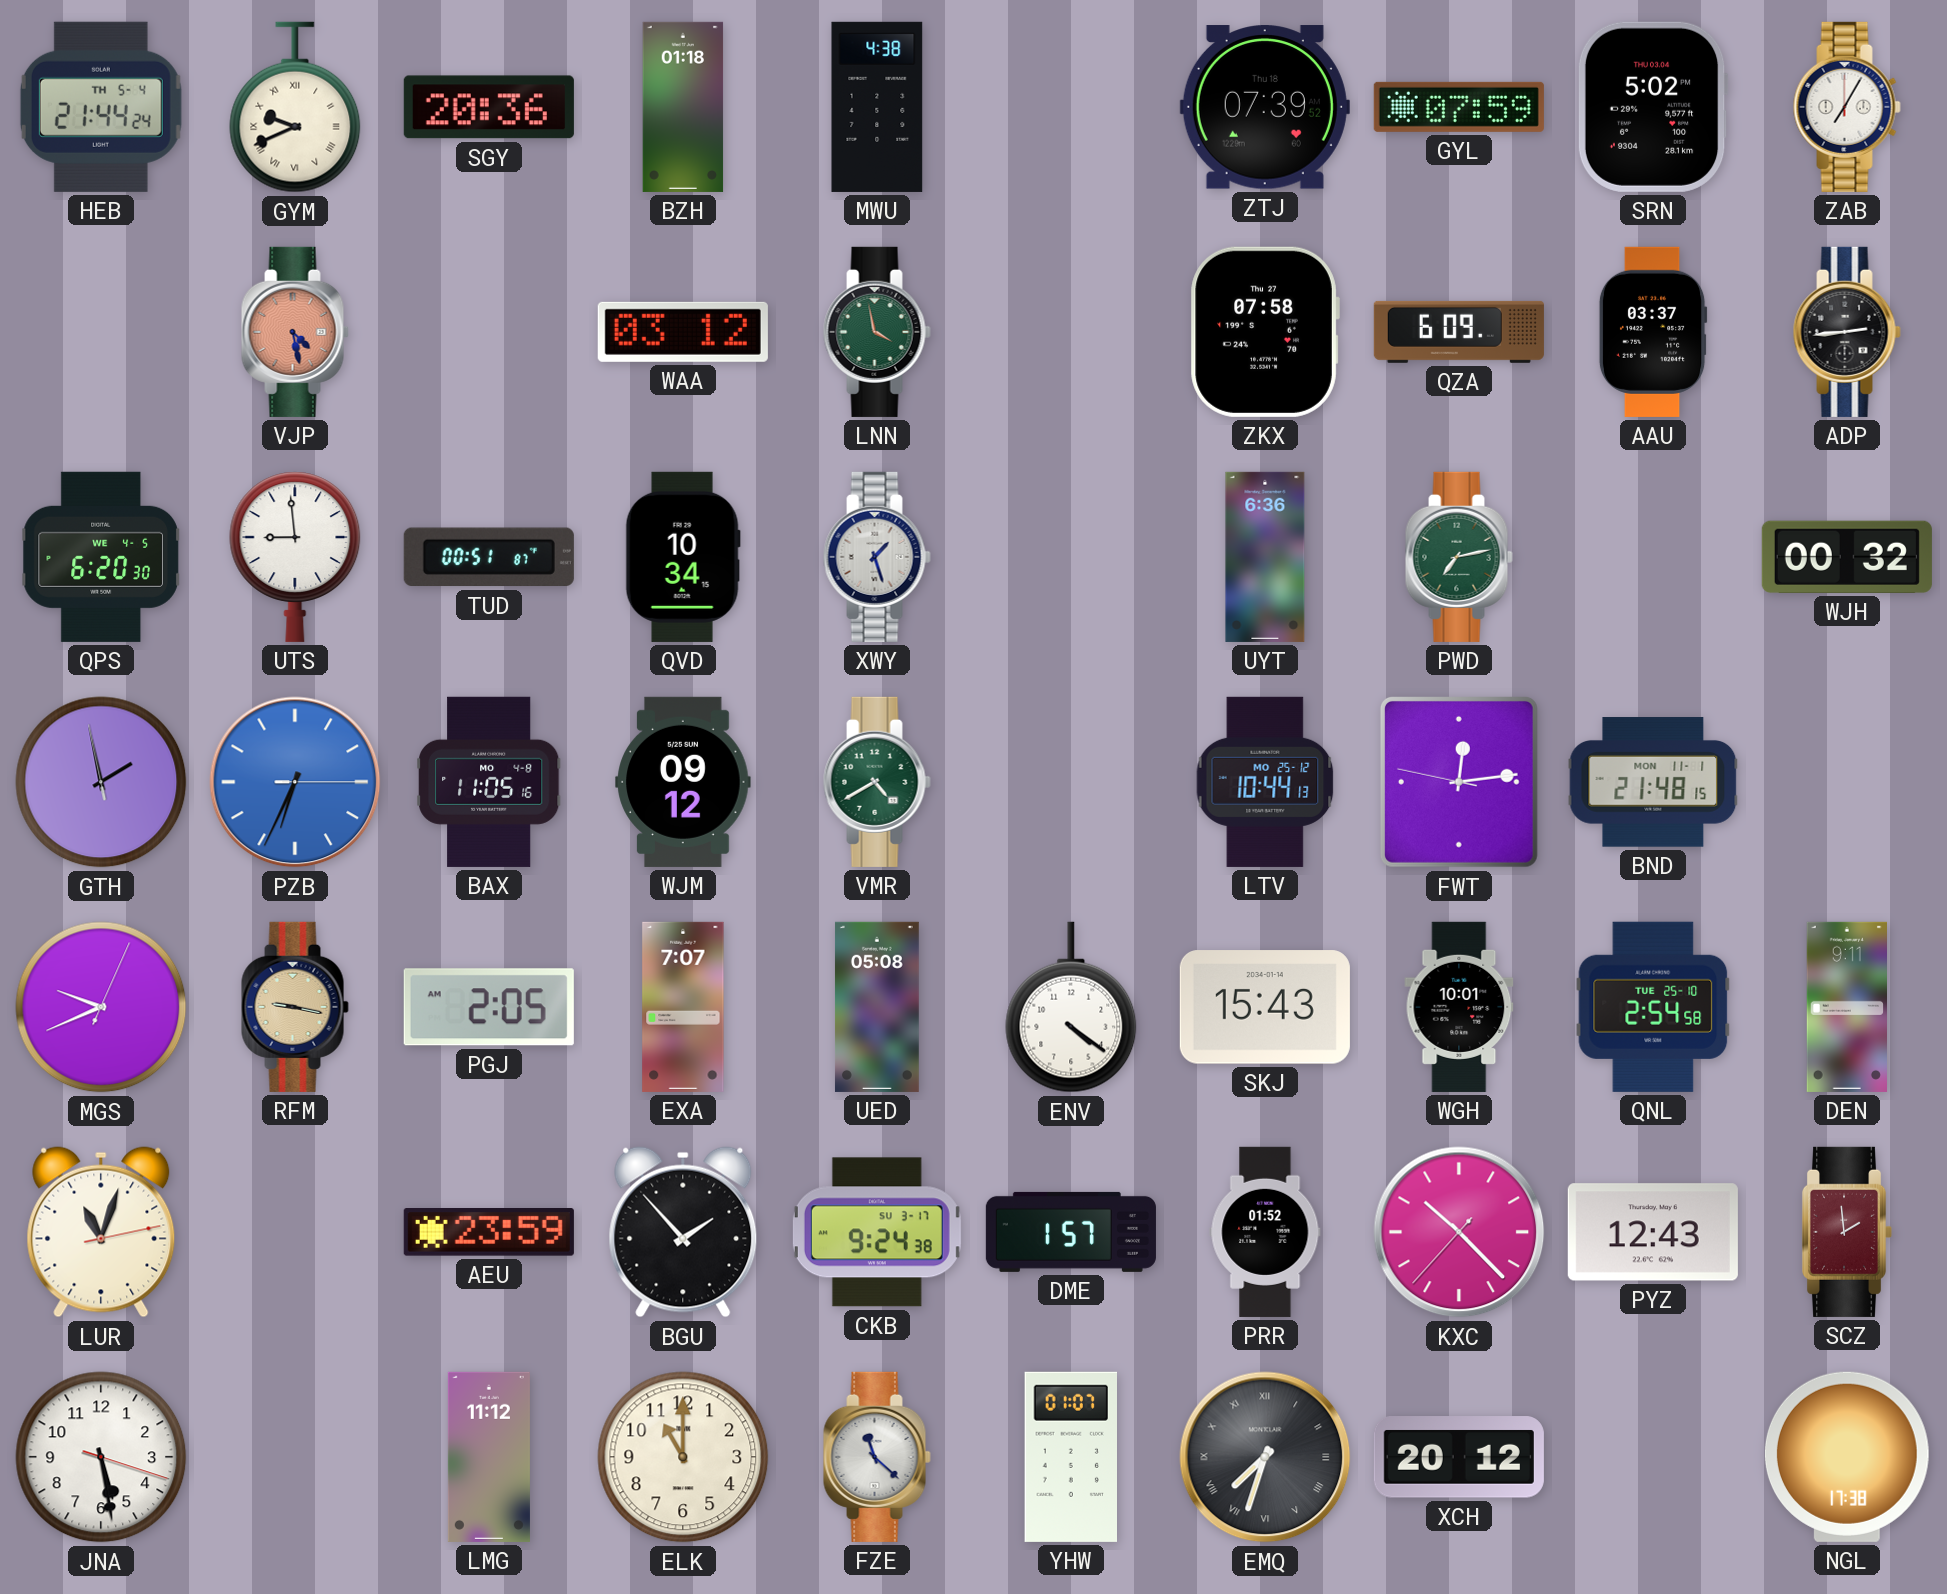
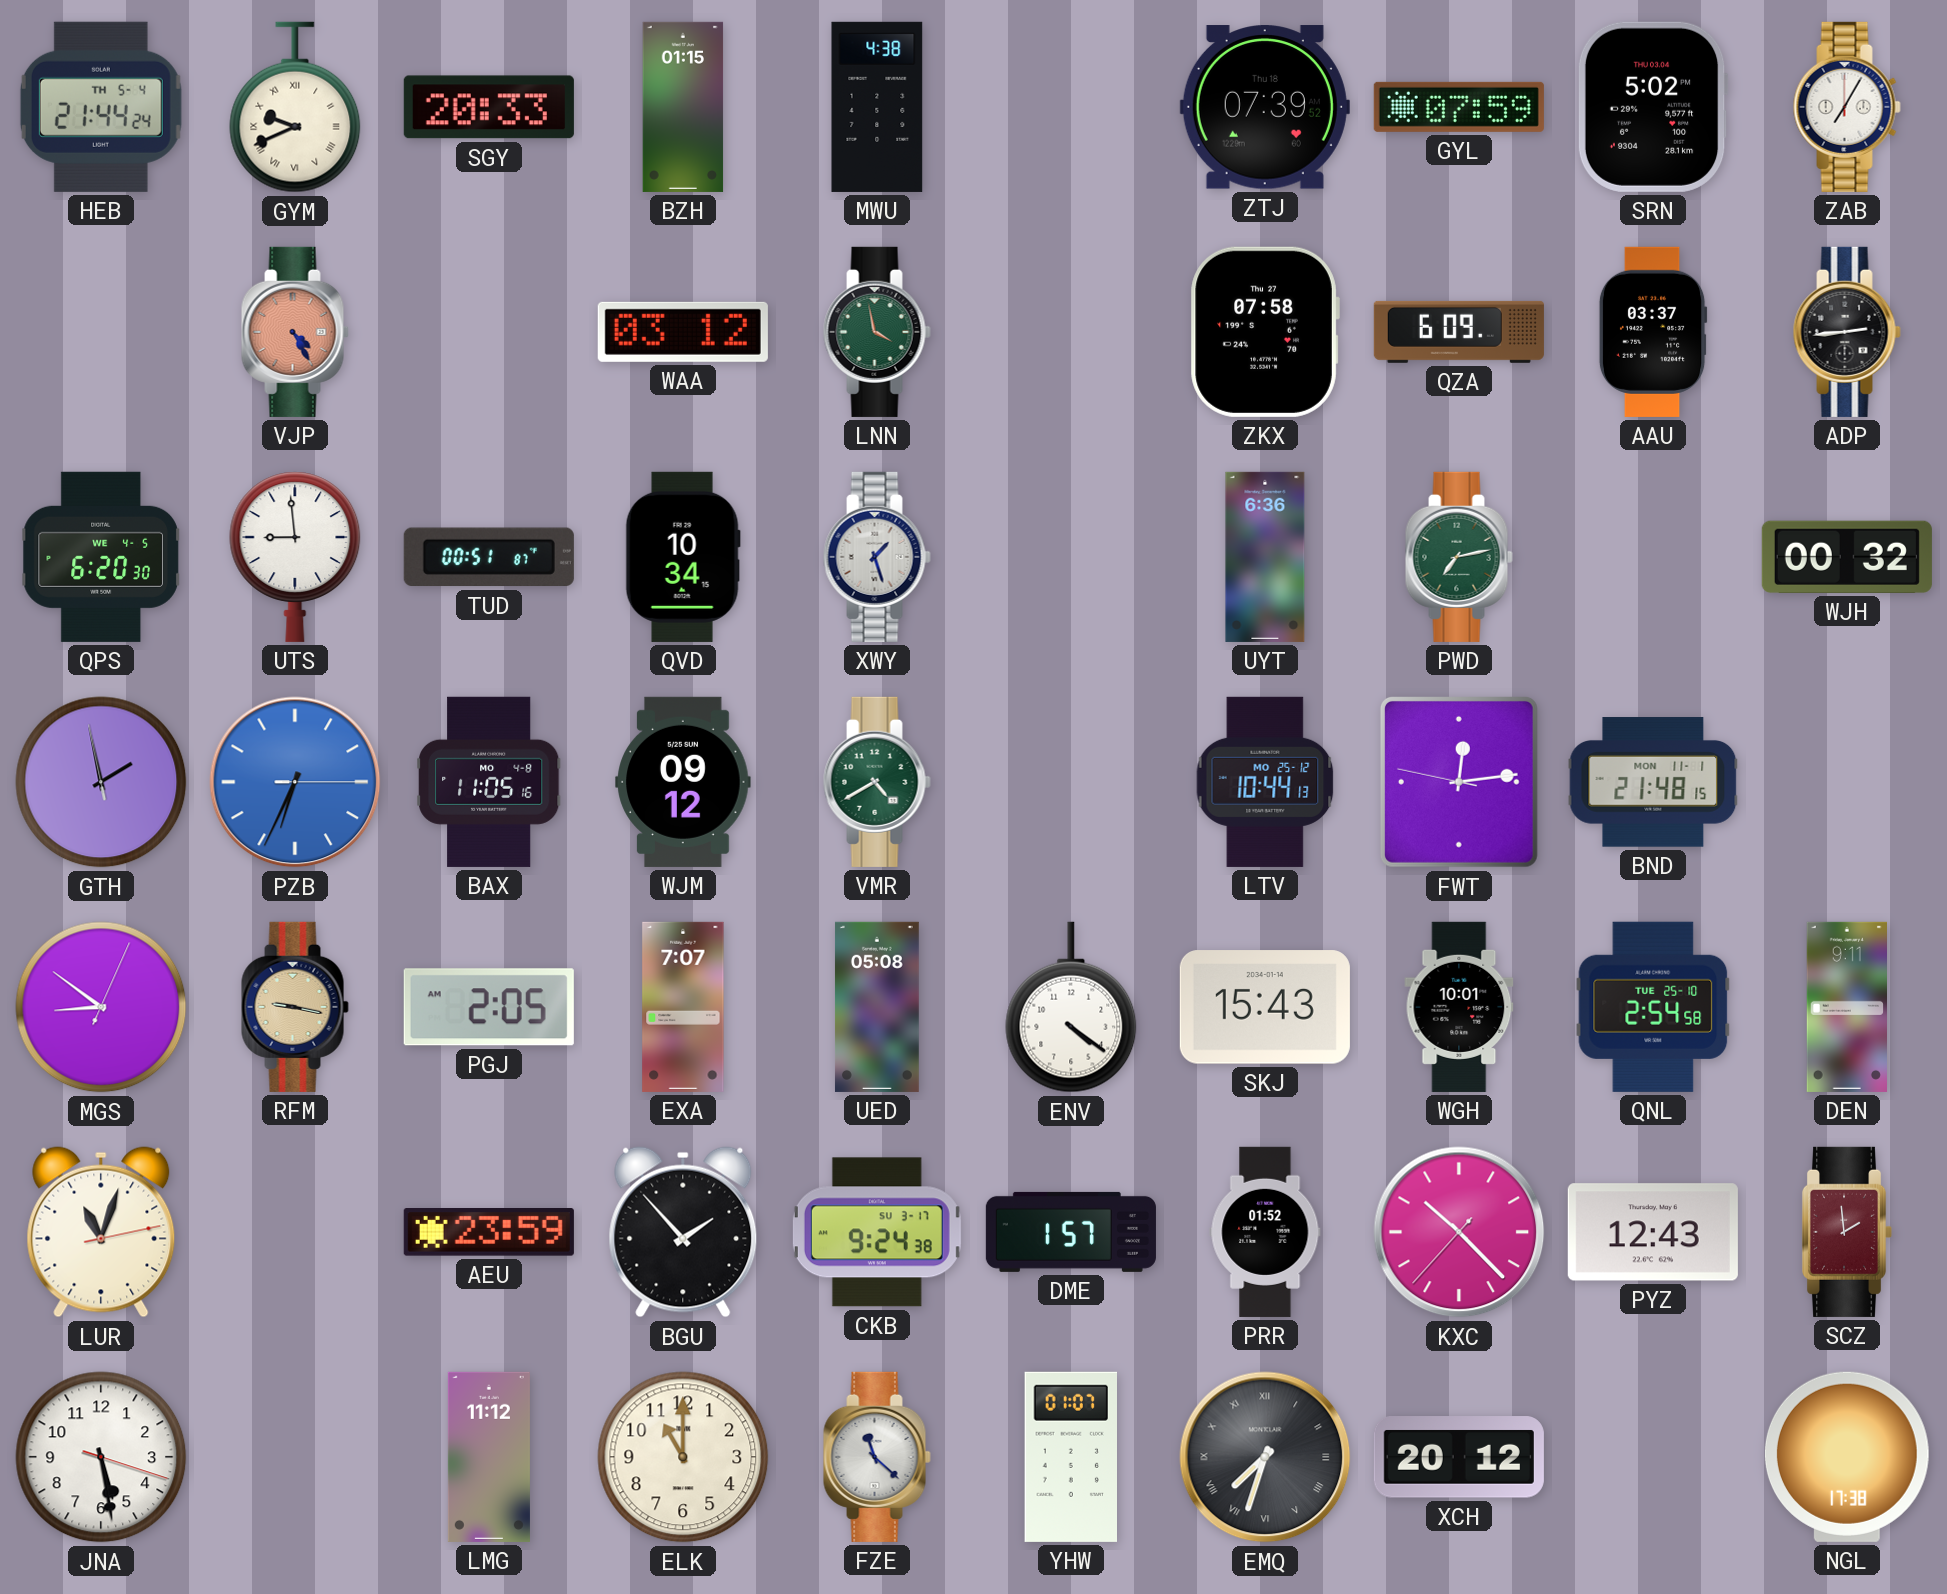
SGY: 20:36 -> 20:33 (489, 107)
BZH: 01:18 -> 01:15 (683, 107)
VJP: 4:28 -> 4:25 (295, 332)
MGS: 9:41 -> 8:51 (101, 1007)
